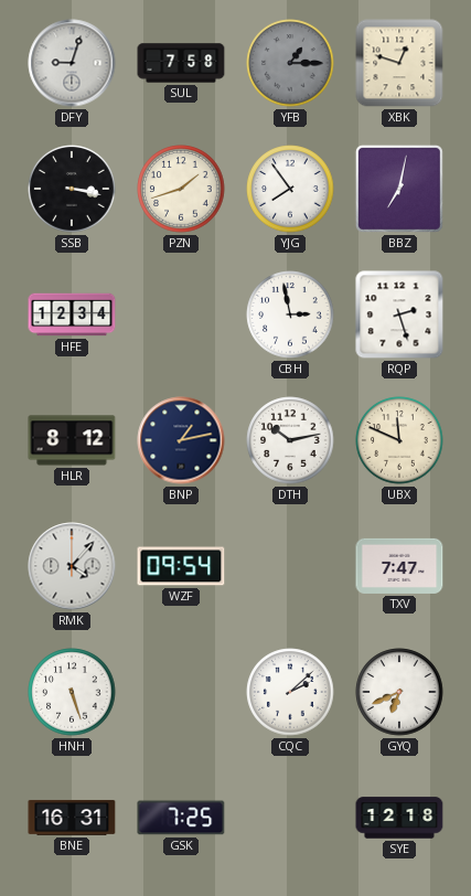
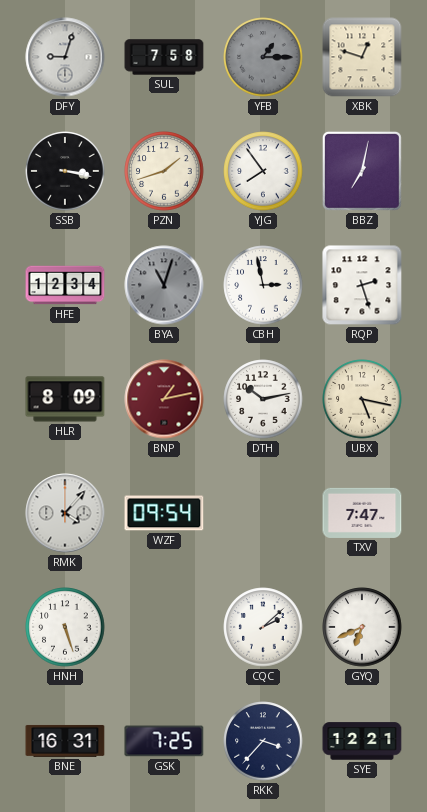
BYA: none -> 11:03 (164, 285)
HLR: 8:12 -> 8:09 (65, 399)
BNP dial: navy -> burgundy (164, 399)
UBX: 11:49 -> 5:17 (362, 399)
RKK: none -> 3:37 (263, 741)
SYE: 12:18 -> 12:21 (362, 741)
